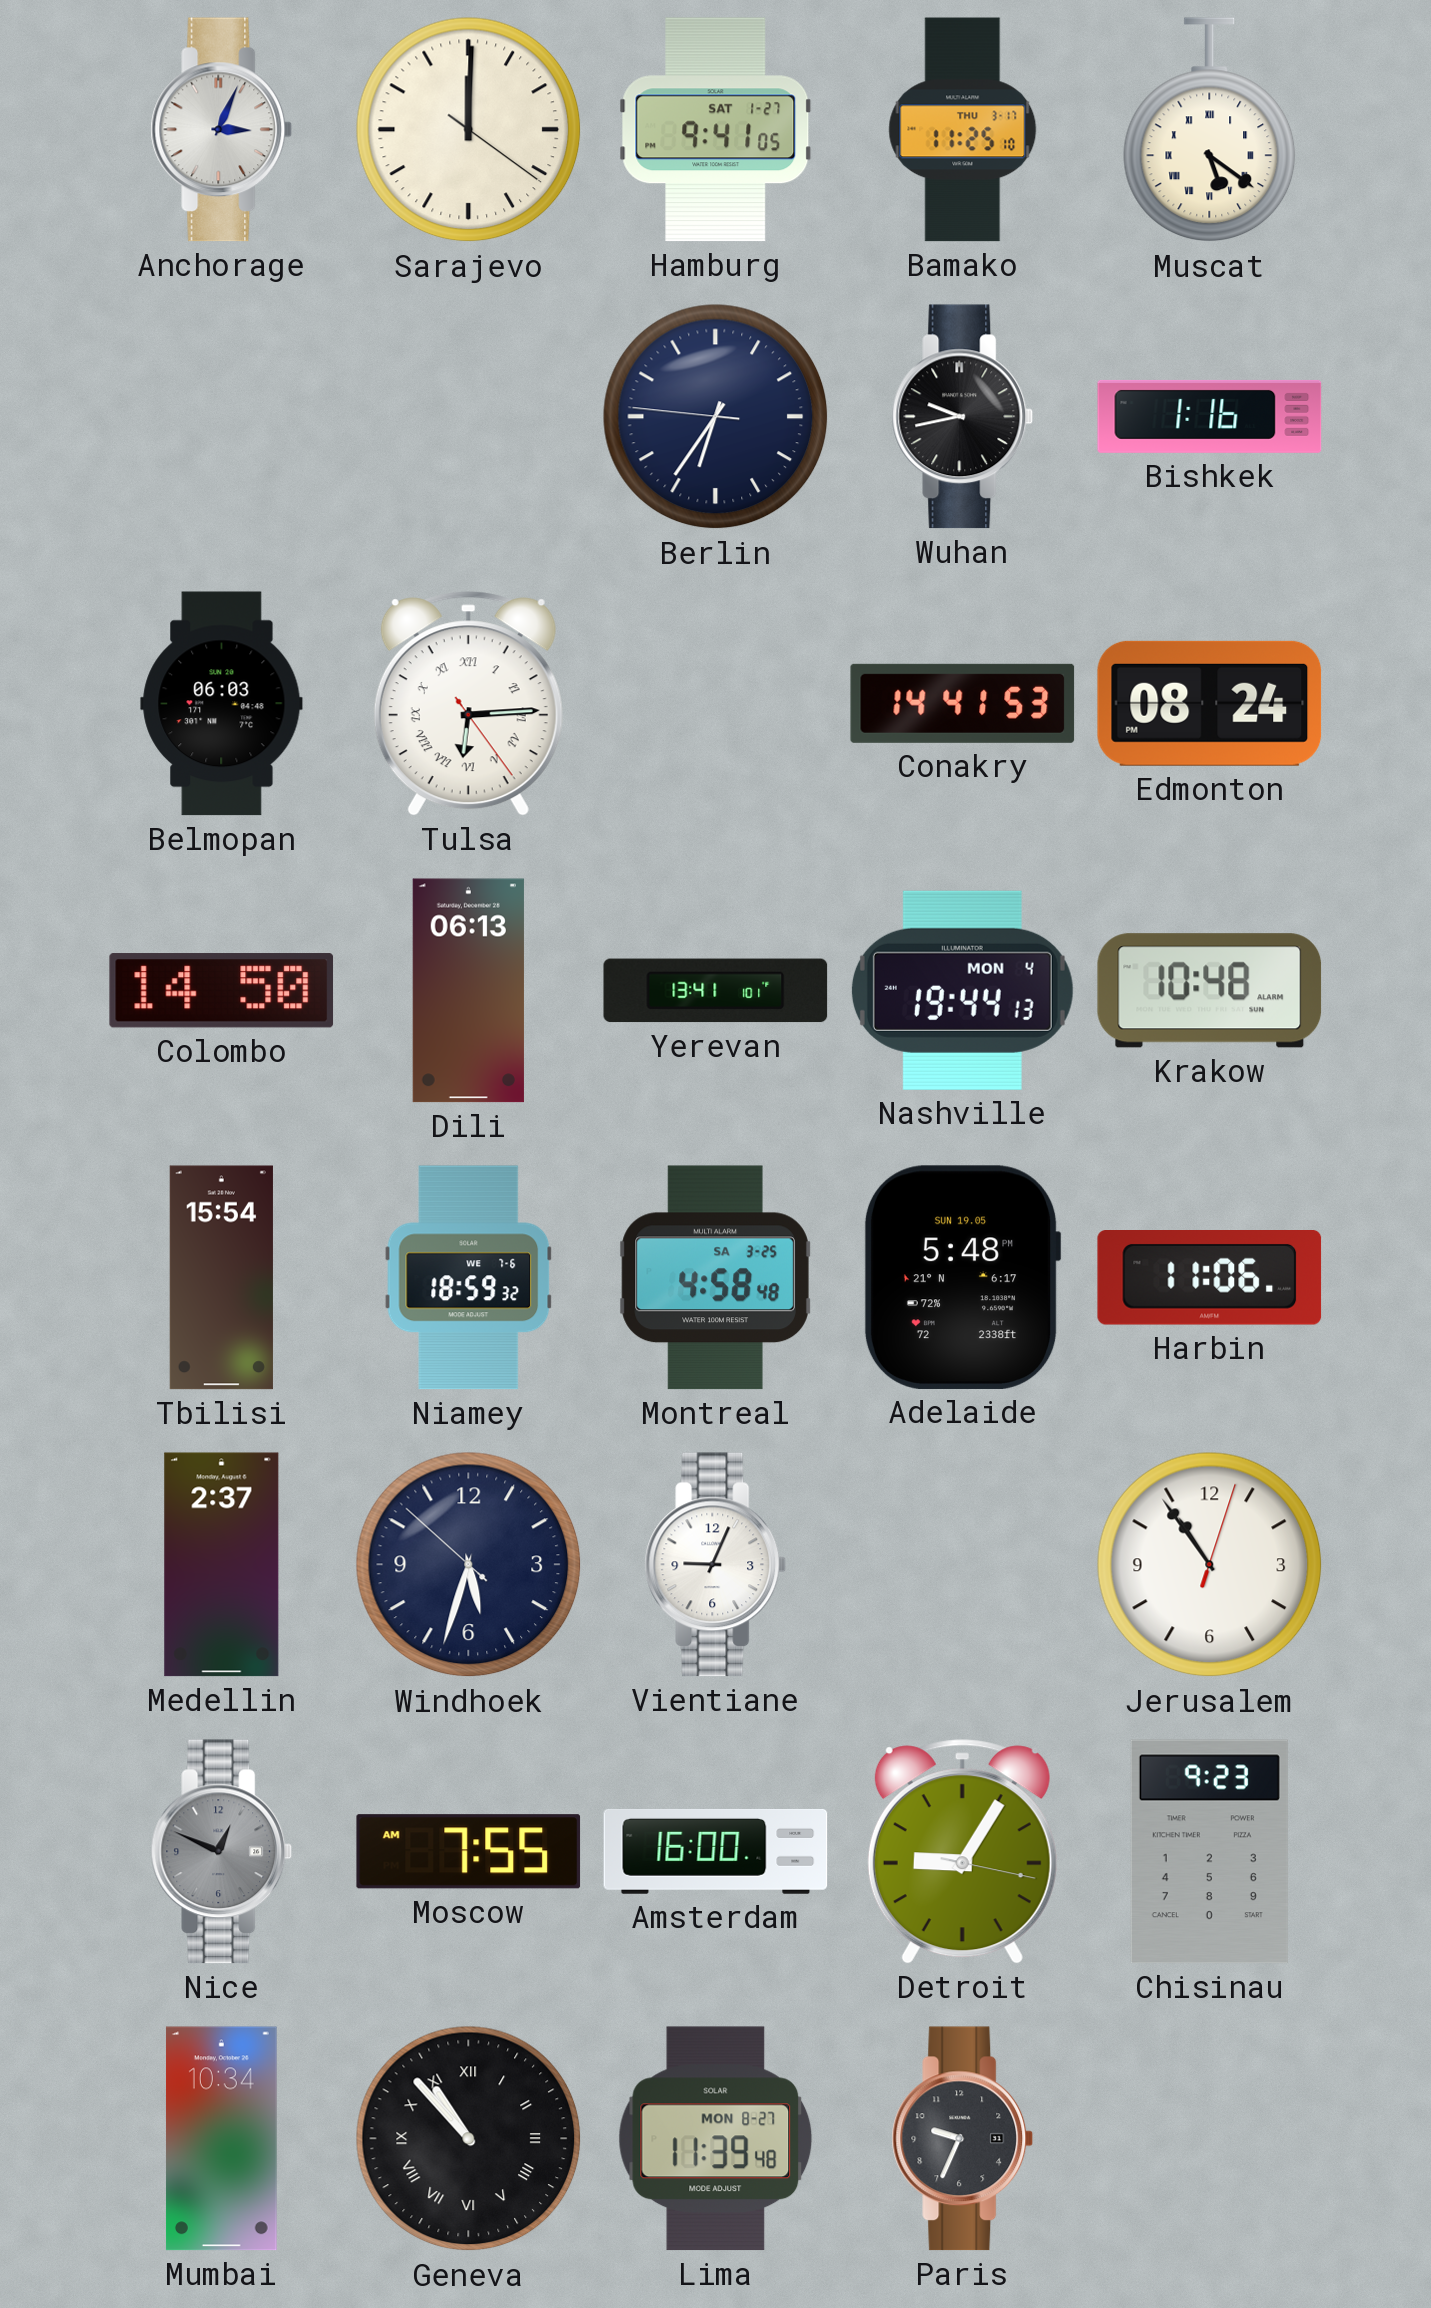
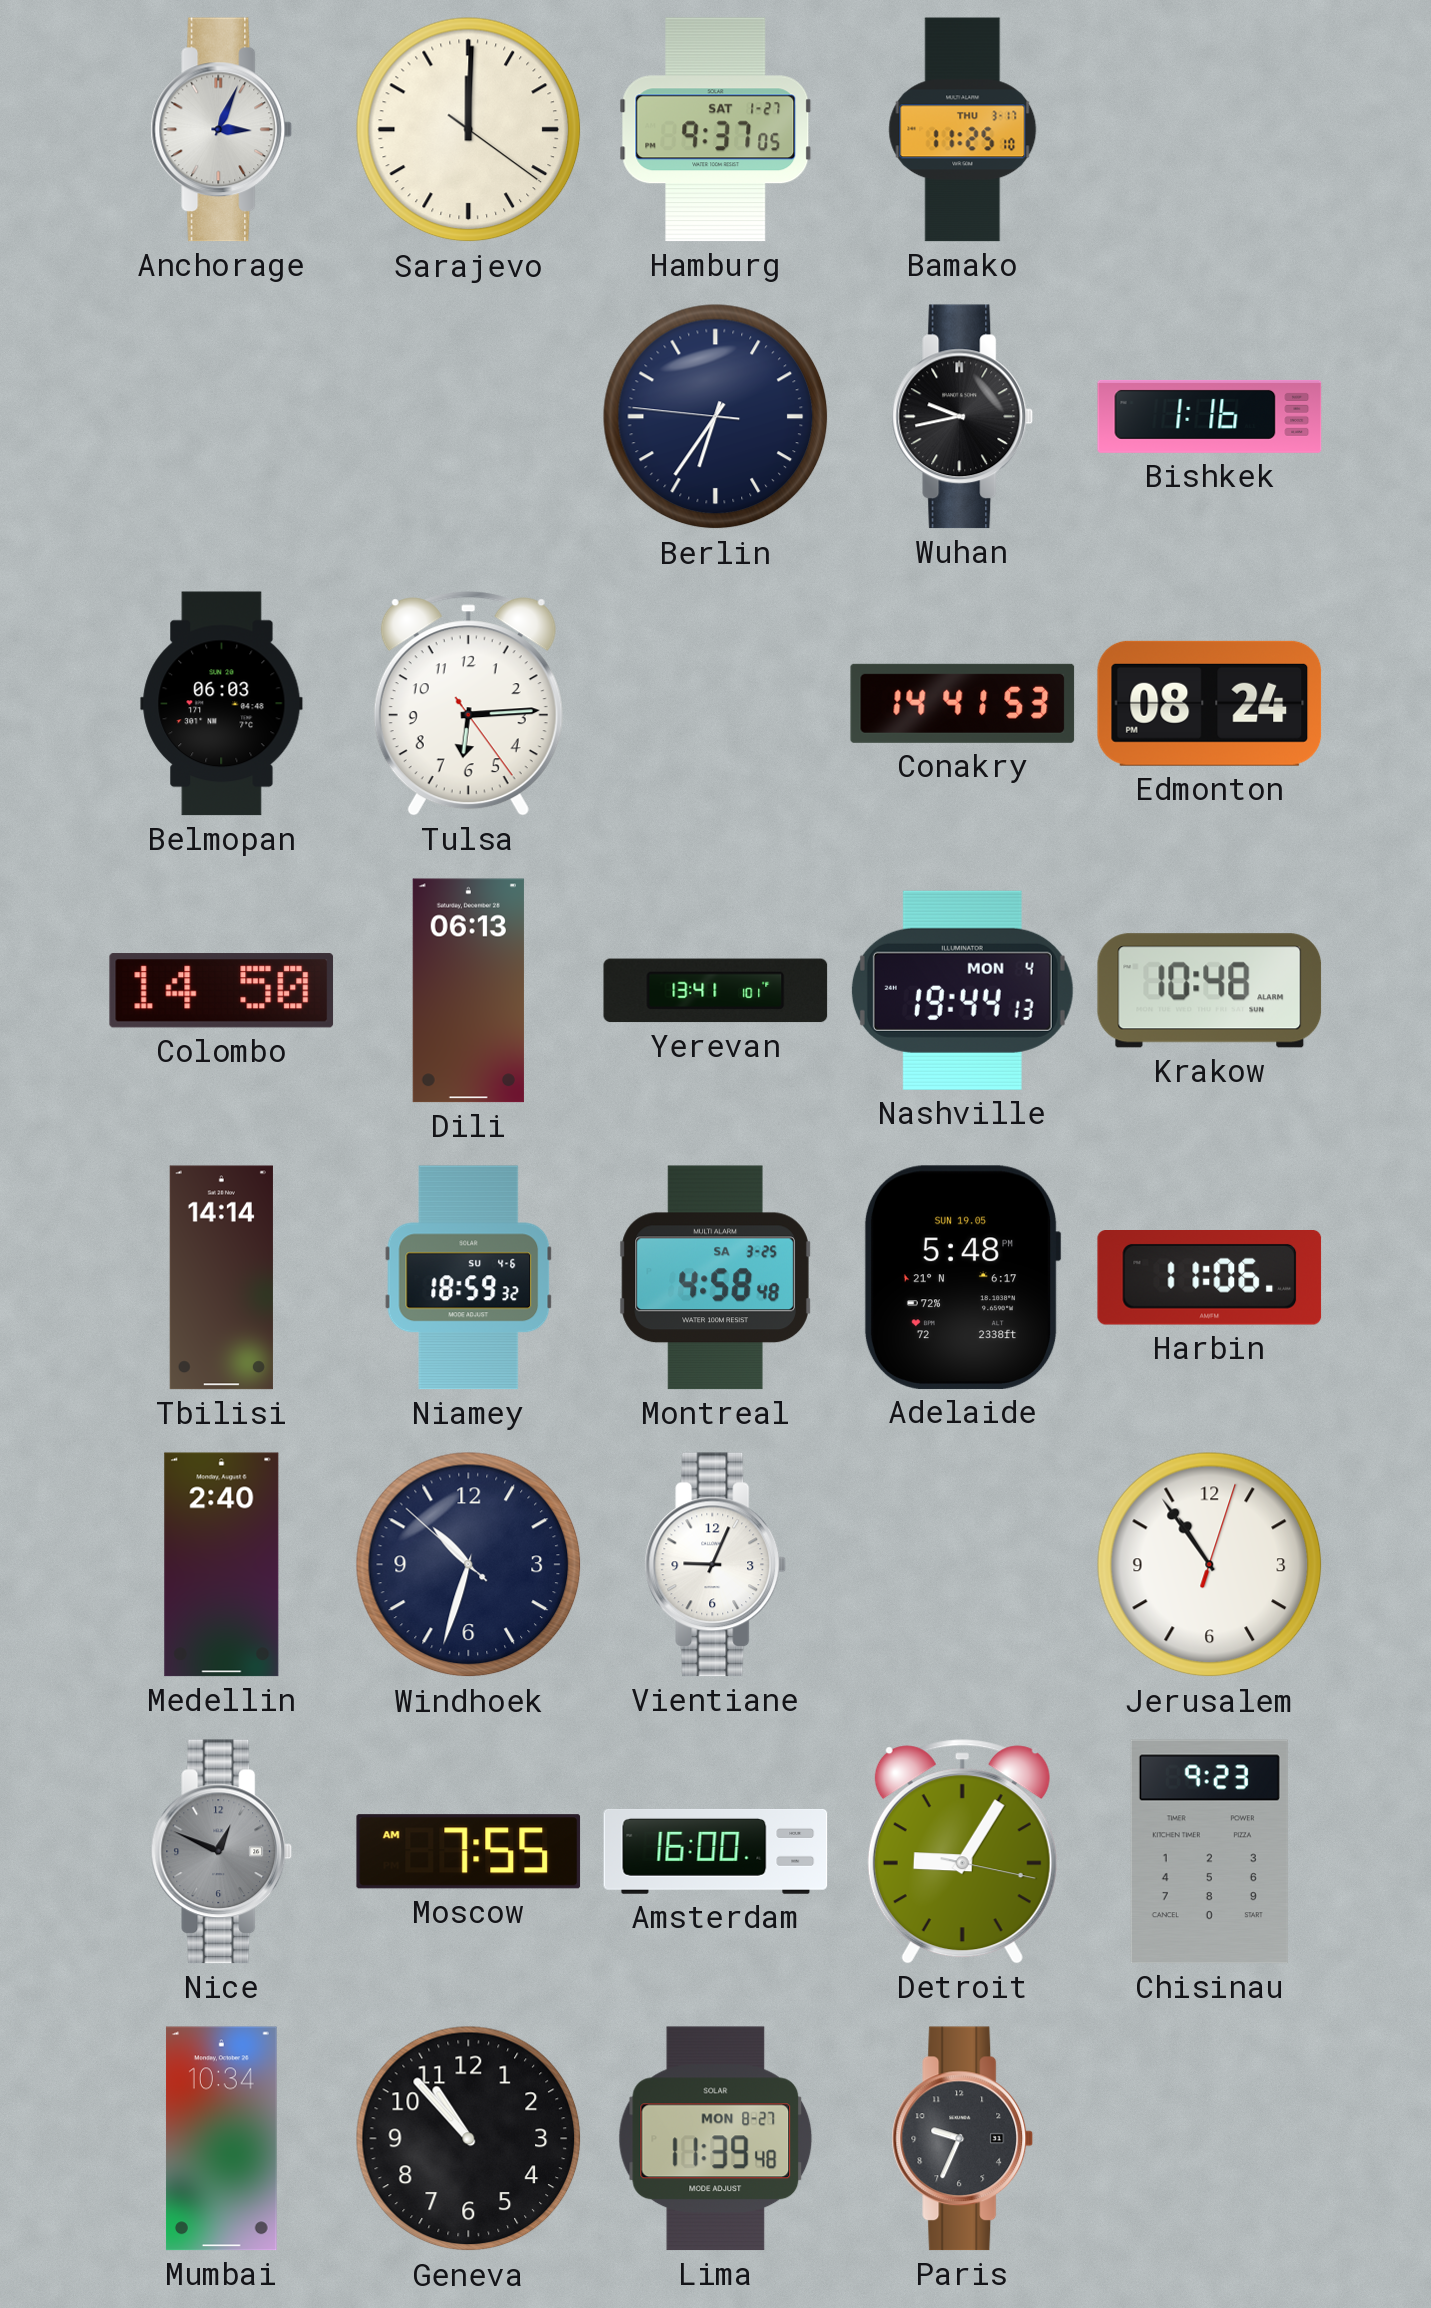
Hamburg: 9:41 -> 9:37 (716, 130)
Muscat: 5:21 -> none (1210, 130)
Tulsa numerals: Roman -> Arabic (468, 704)
Tbilisi: 15:54 -> 14:14 (221, 1278)
Niamey date: WE 7-6 -> SU 4-6 (469, 1278)
Medellin: 2:37 -> 2:40 (222, 1565)
Windhoek: 5:32 -> 10:32 (469, 1565)
Geneva numerals: Roman -> Arabic (469, 2139)
